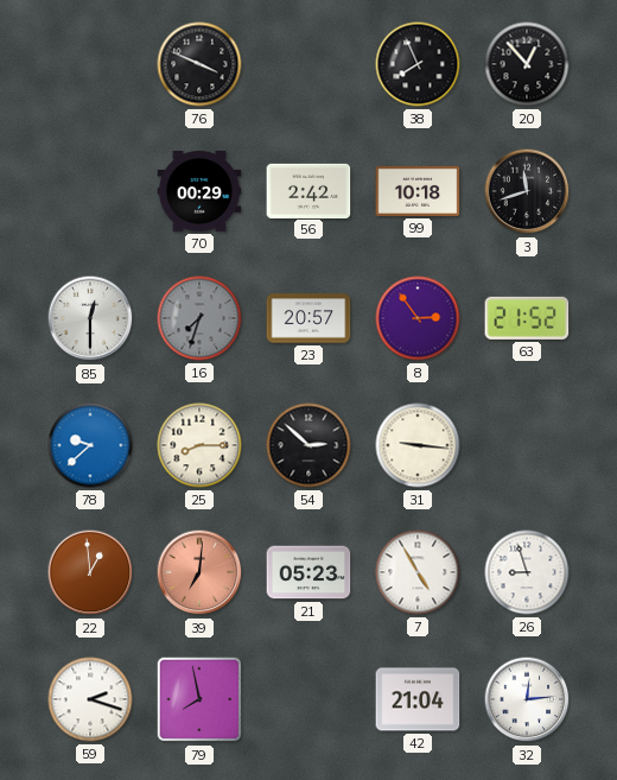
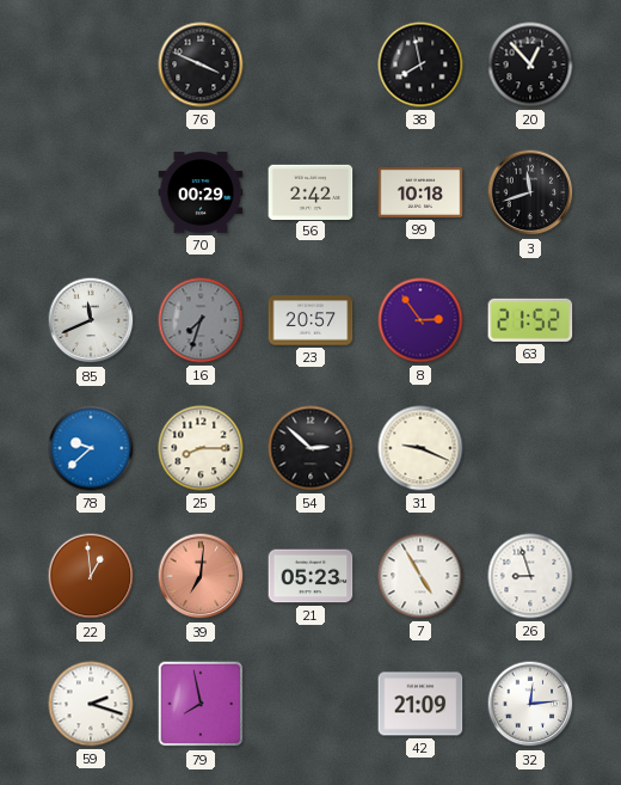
38: 7:56 -> 7:58 (420, 65)
85: 12:30 -> 11:41 (91, 320)
31: 9:16 -> 9:19 (420, 448)
42: 21:04 -> 21:09 (420, 704)
